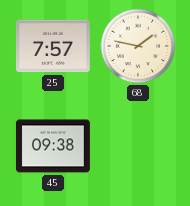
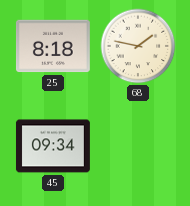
25: 7:57 -> 8:18 (53, 46)
45: 09:38 -> 09:34 (53, 146)
